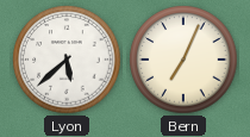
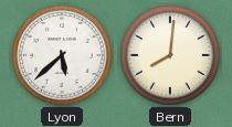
Bern: 7:04 -> 8:01 (170, 55)
